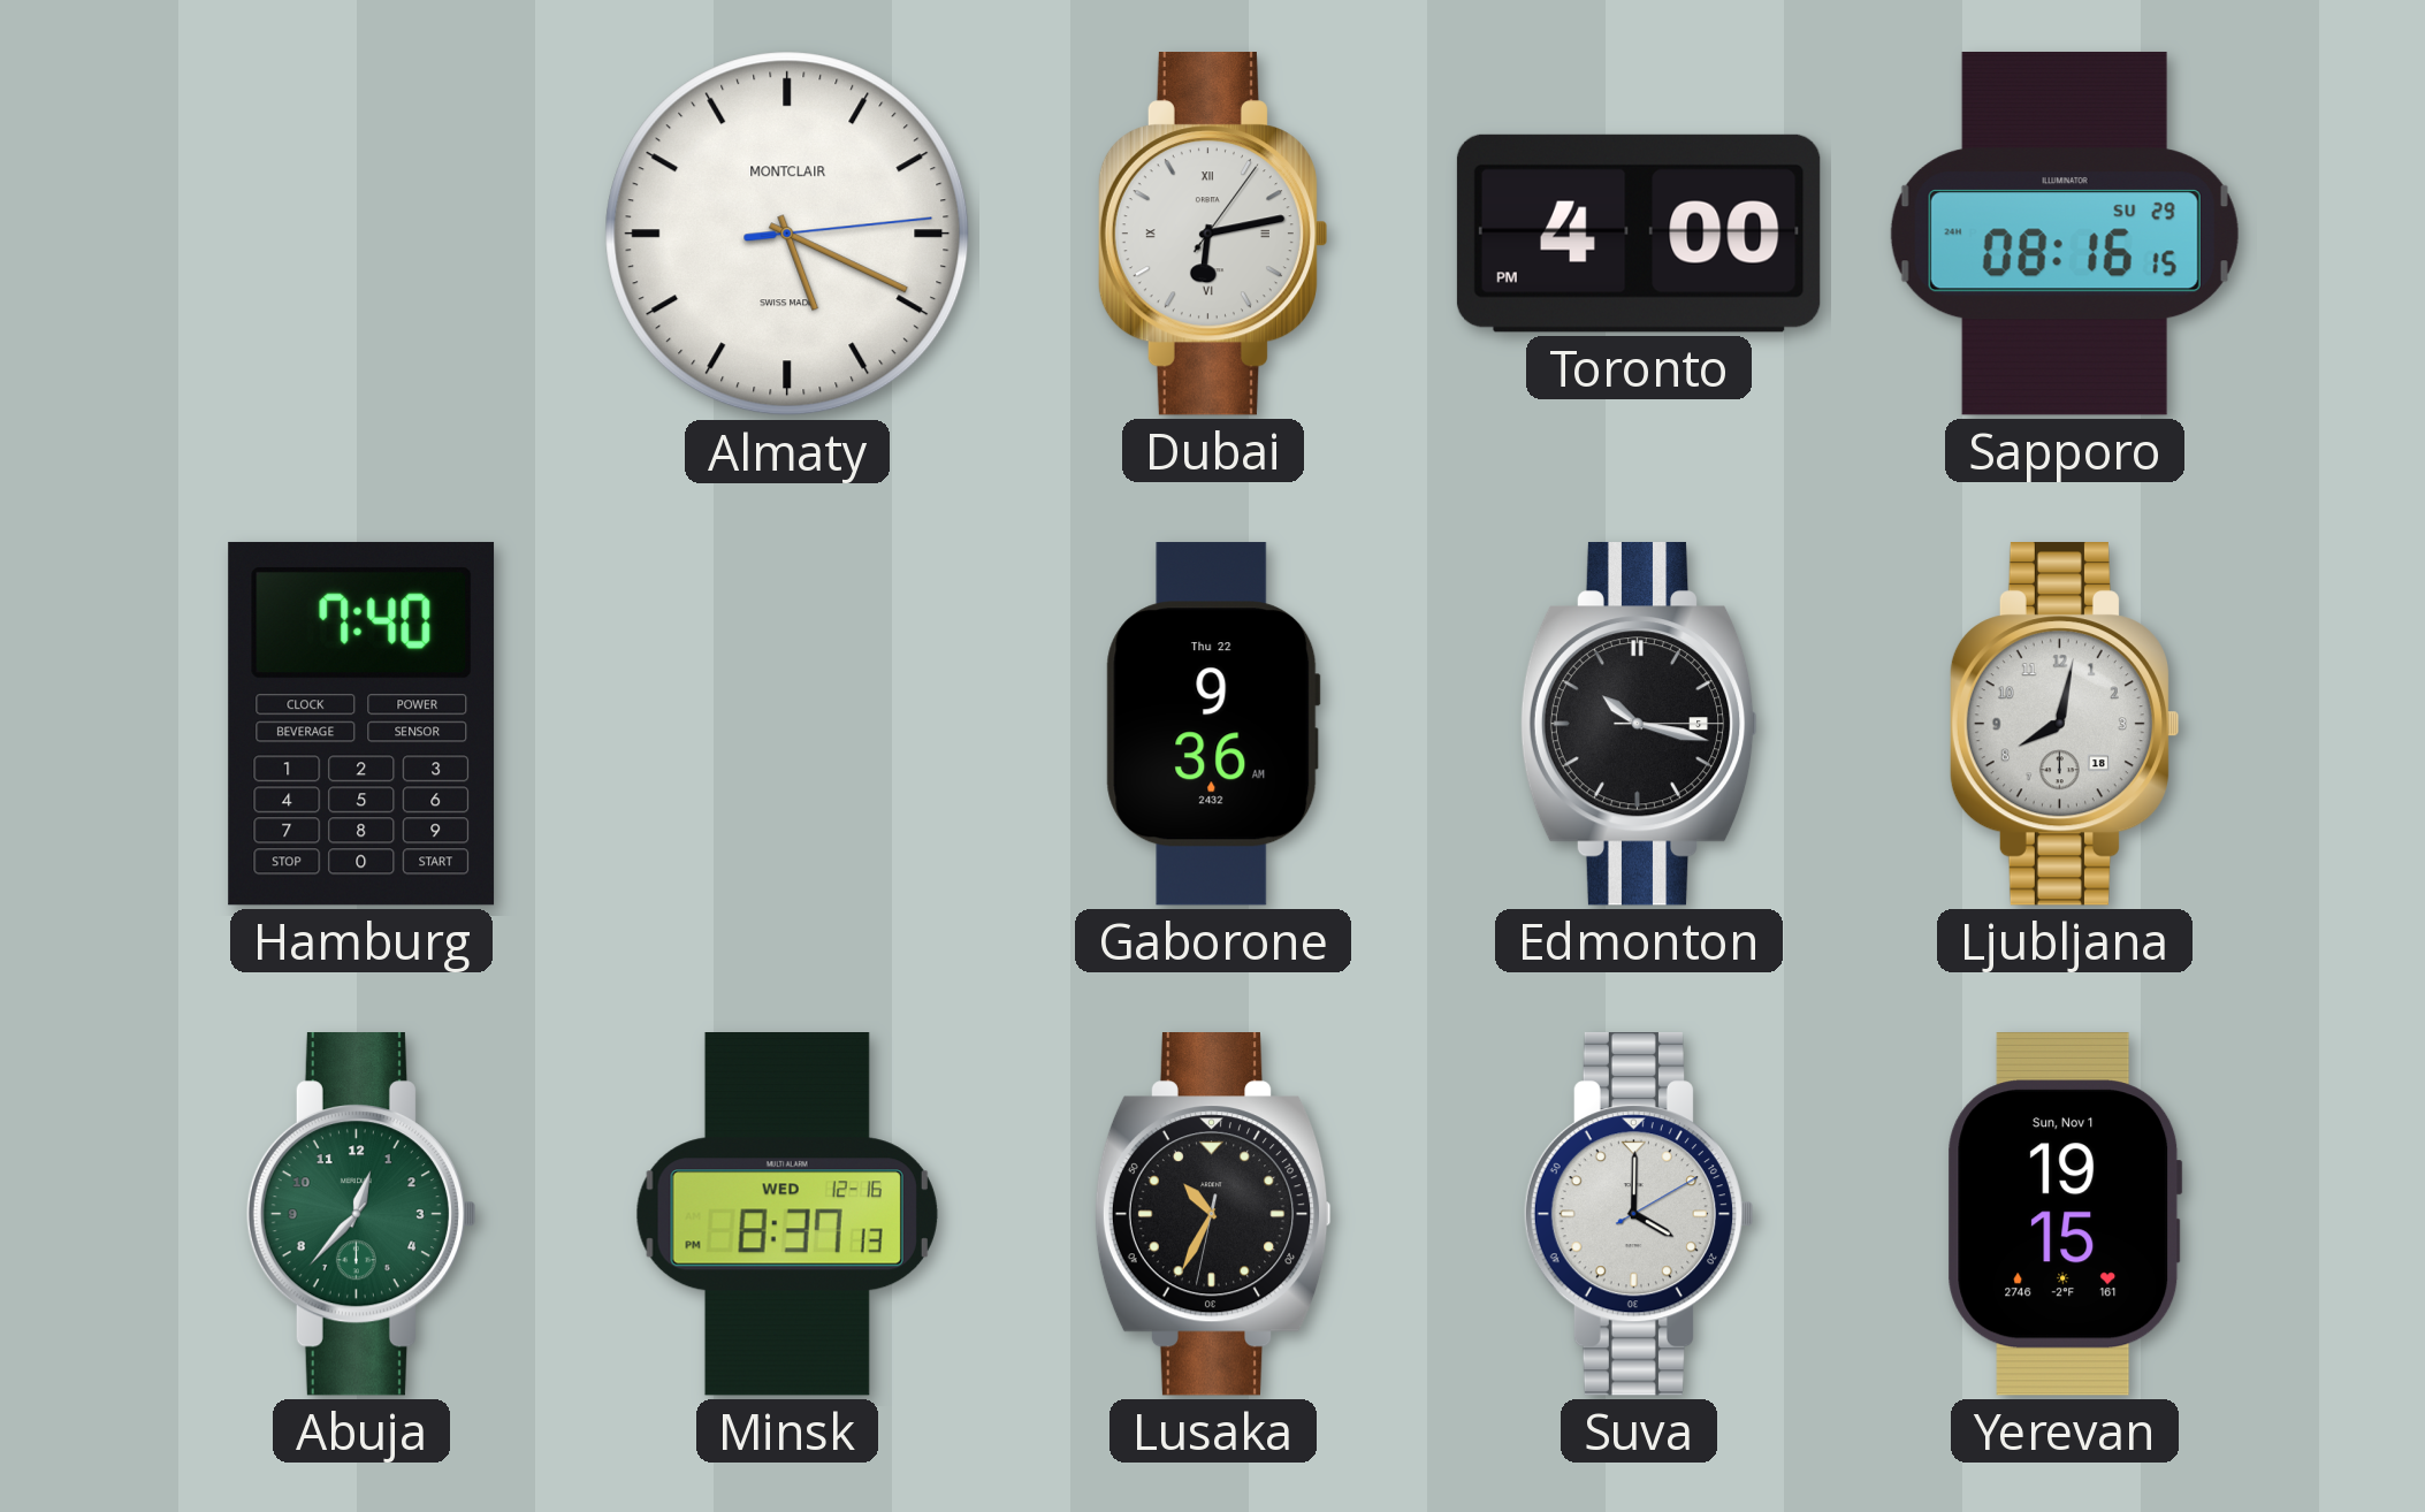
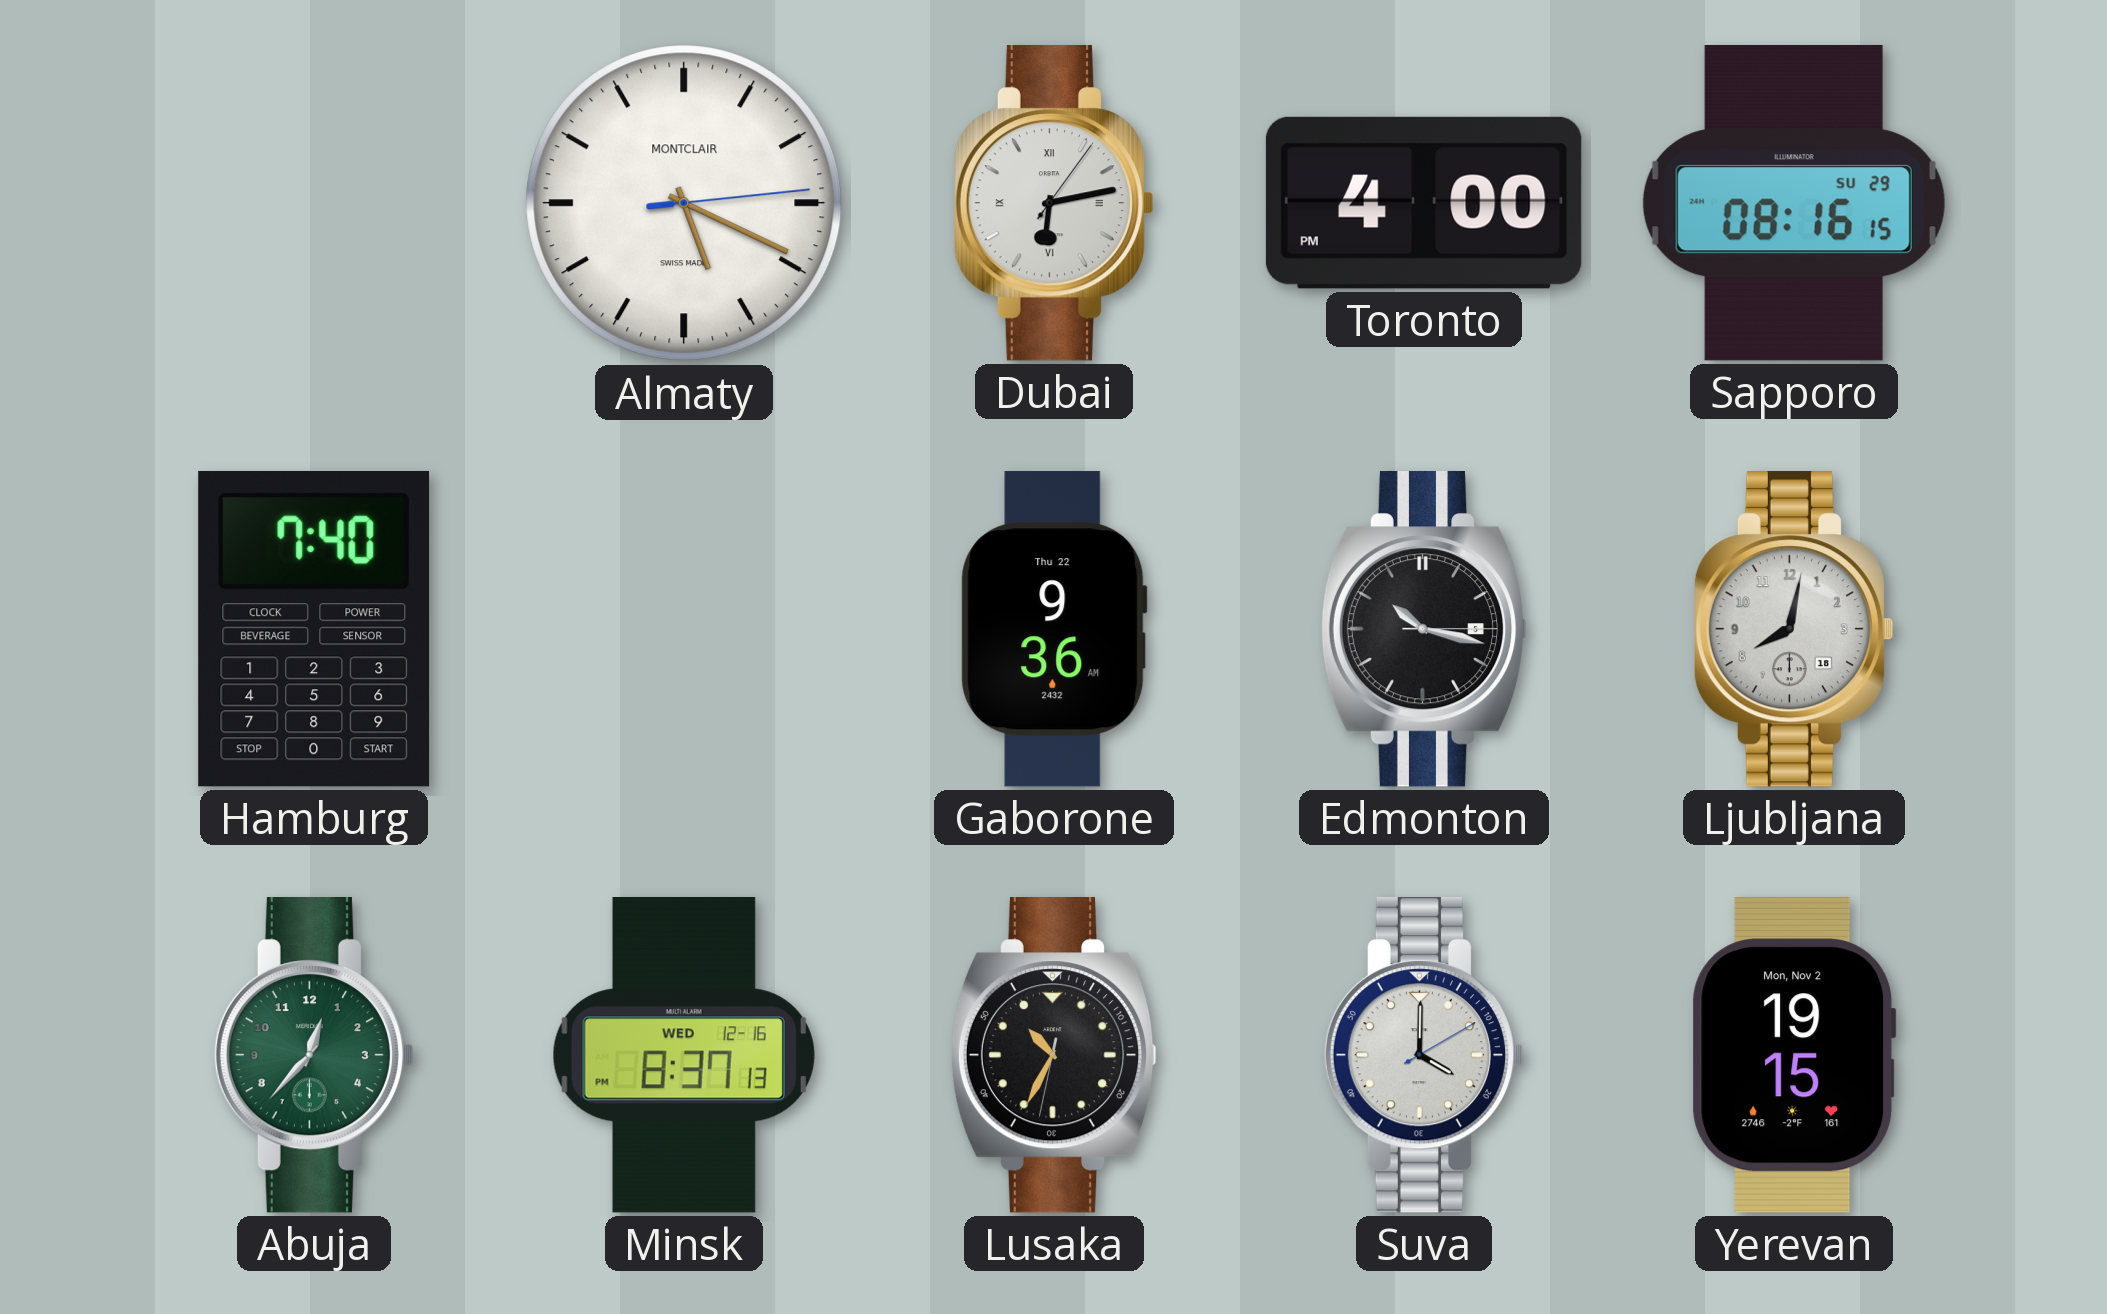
Yerevan date: Sun, Nov 1 -> Mon, Nov 2 (1794, 1056)
